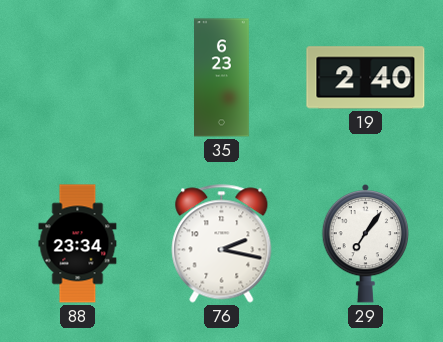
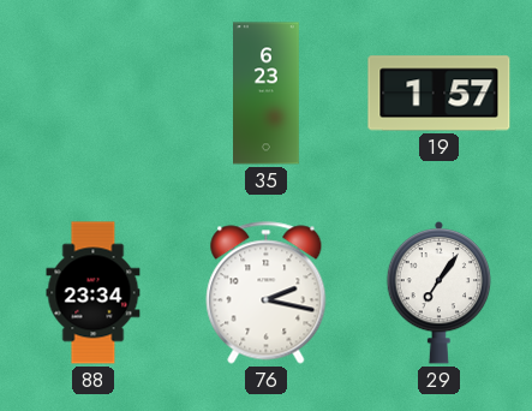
19: 2:40 -> 1:57 (440, 94)
